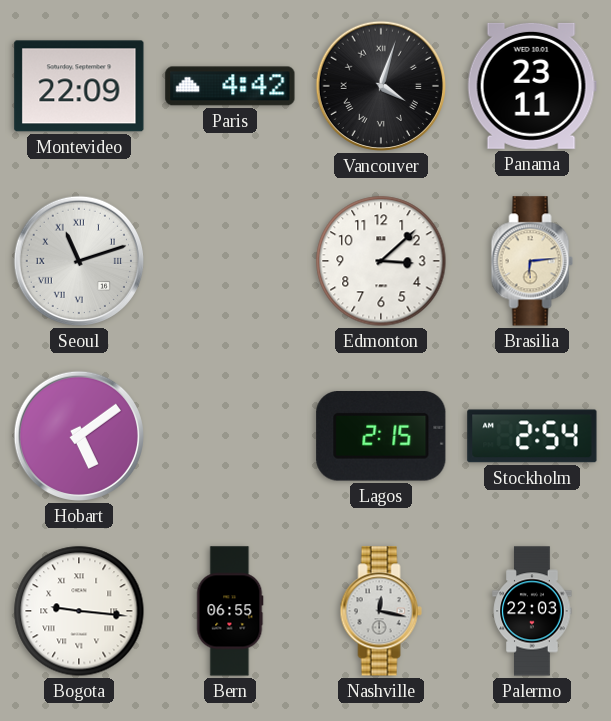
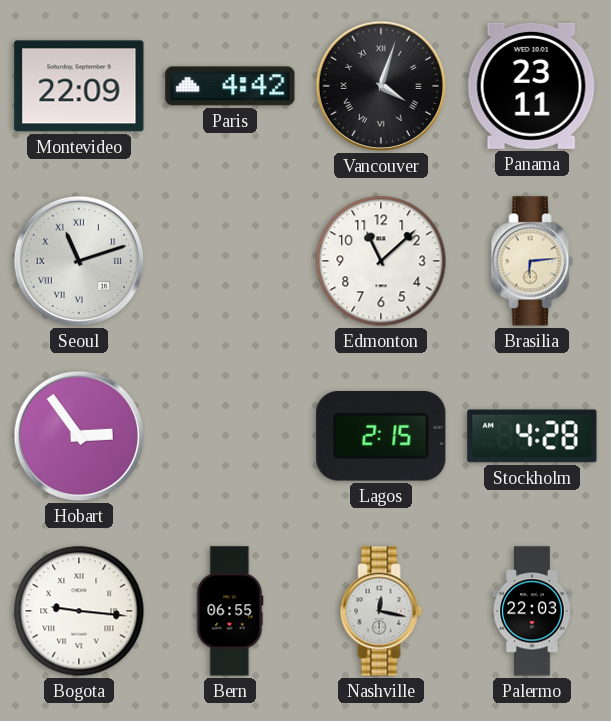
Edmonton: 3:08 -> 11:08 (381, 261)
Hobart: 5:09 -> 2:54 (79, 436)
Stockholm: 2:54 -> 4:28 (532, 436)
